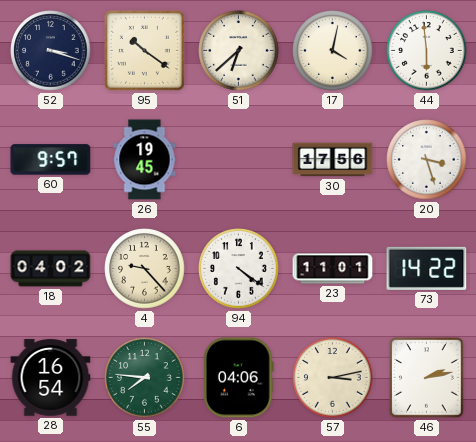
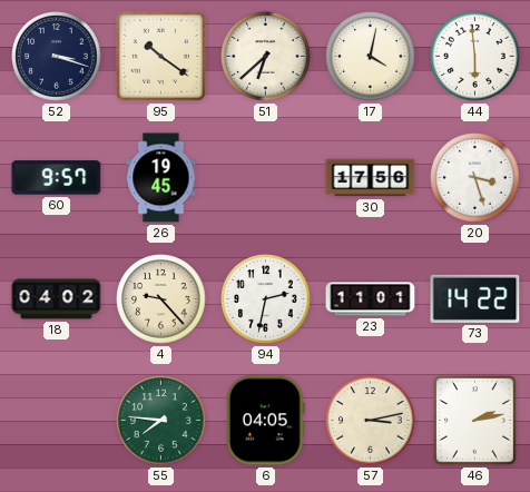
94: 4:21 -> 2:32 (266, 299)
28: 16:54 -> none (51, 378)
6: 04:06 -> 04:05 (266, 421)
